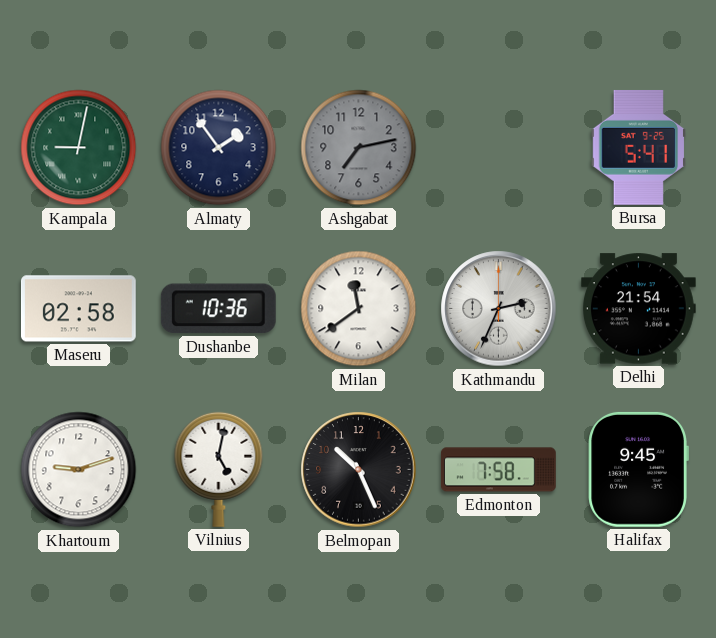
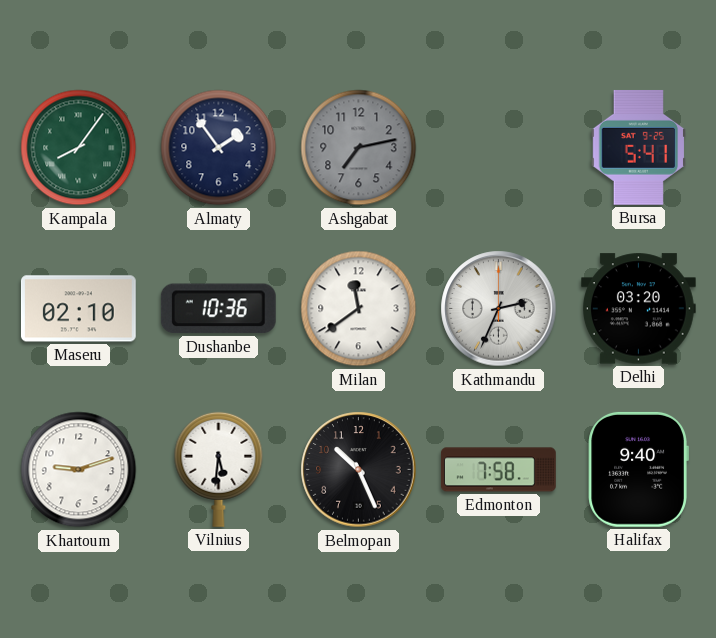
Kampala: 9:02 -> 8:06 (79, 148)
Maseru: 02:58 -> 02:10 (78, 309)
Delhi: 21:54 -> 03:20 (638, 309)
Vilnius: 5:02 -> 5:31 (219, 469)
Halifax: 9:45 -> 9:40 (638, 469)
